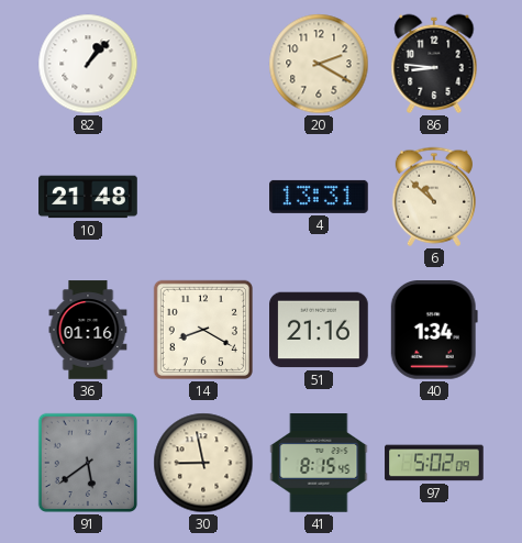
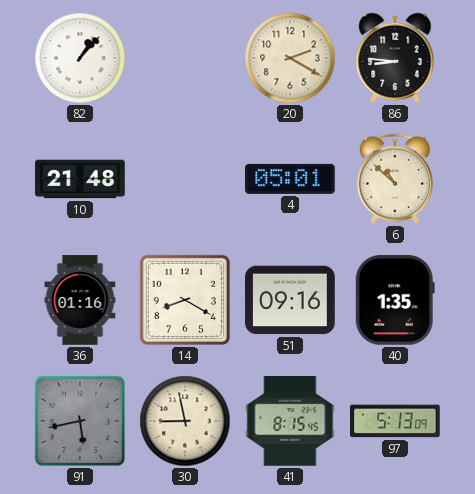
4: 13:31 -> 05:01 (290, 179)
51: 21:16 -> 09:16 (290, 300)
40: 1:34 -> 1:35 (395, 301)
91: 5:39 -> 5:43 (80, 421)
97: 5:02 -> 5:13 (395, 421)
